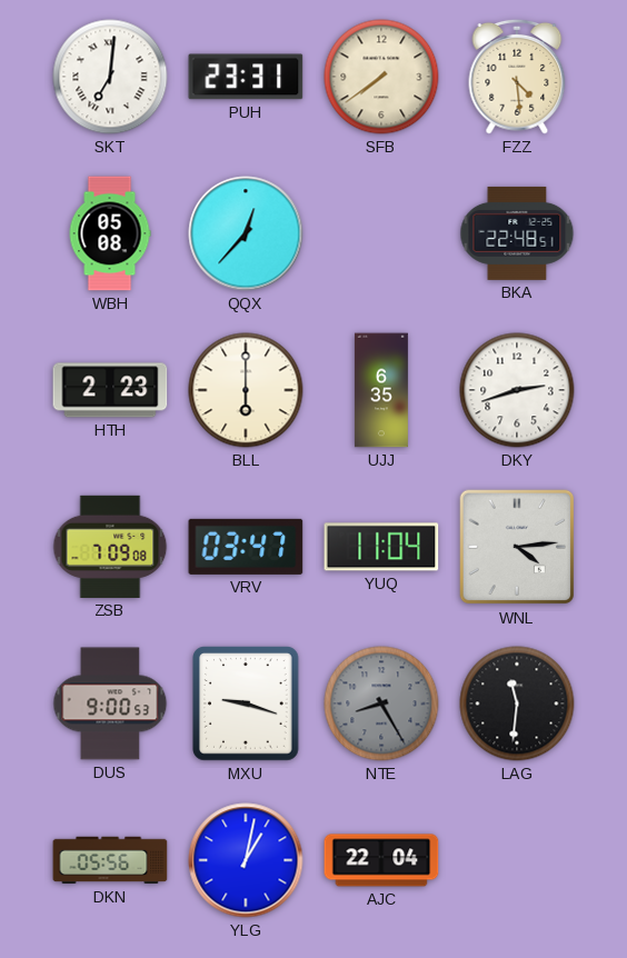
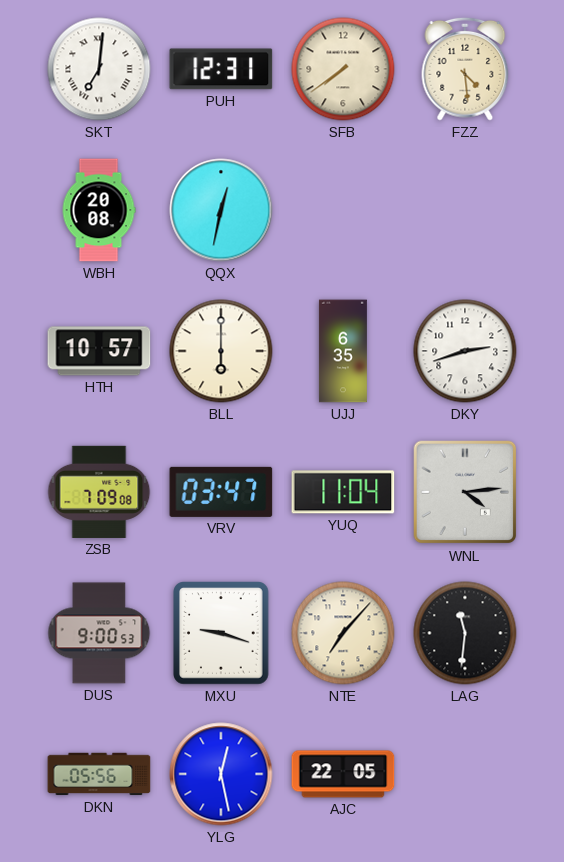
PUH: 23:31 -> 12:31 (221, 69)
WBH: 05:08 -> 20:08 (99, 210)
QQX: 12:37 -> 12:32 (221, 210)
BKA: 22:48 -> none (517, 233)
HTH: 2:23 -> 10:57 (99, 351)
NTE: 8:25 -> 7:07 (343, 633)
NTE dial: grey -> cream (343, 633)
YLG: 1:02 -> 12:28 (221, 774)
AJC: 22:04 -> 22:05 (343, 774)
